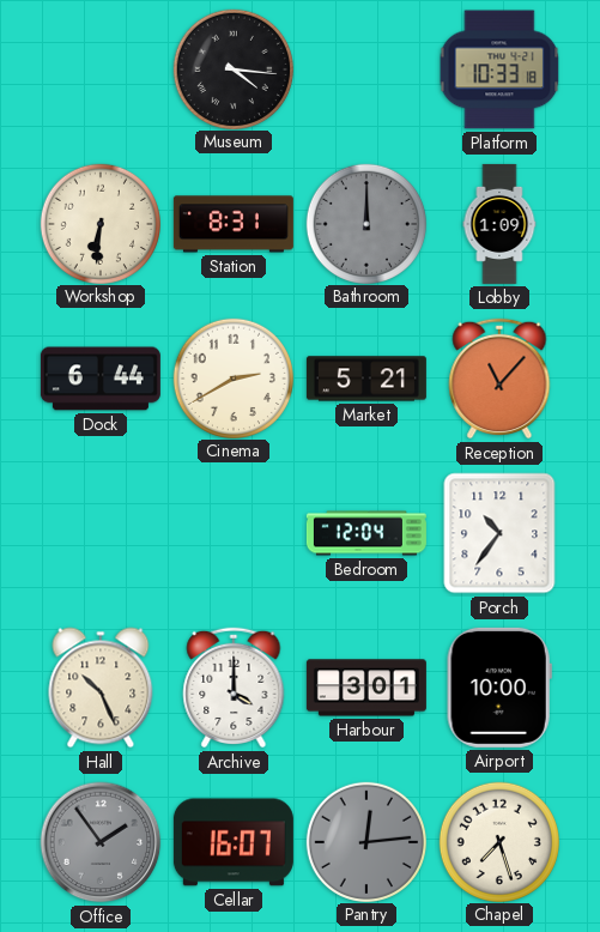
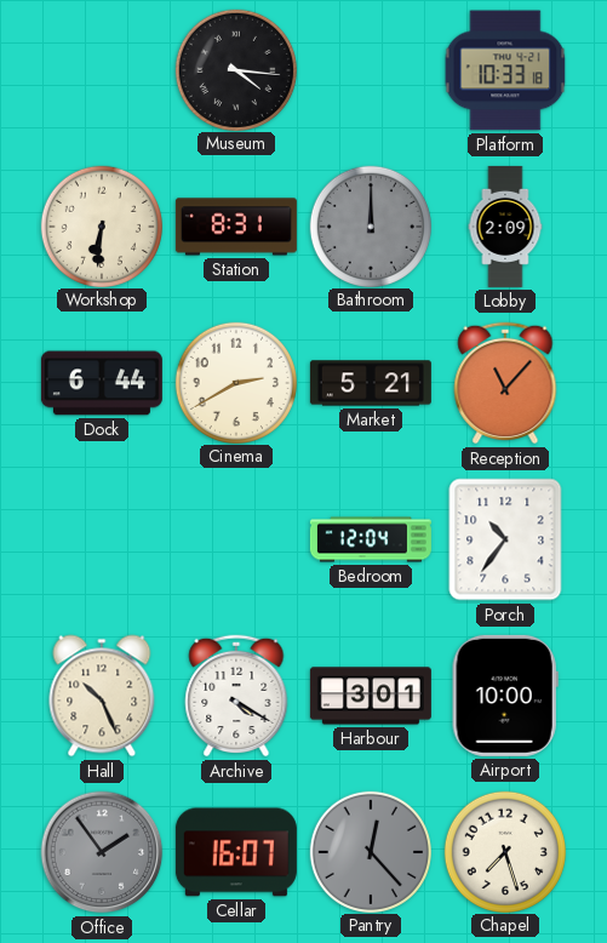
Lobby: 1:09 -> 2:09 (505, 227)
Archive: 4:00 -> 4:20 (236, 696)
Pantry: 12:14 -> 12:23 (370, 851)
